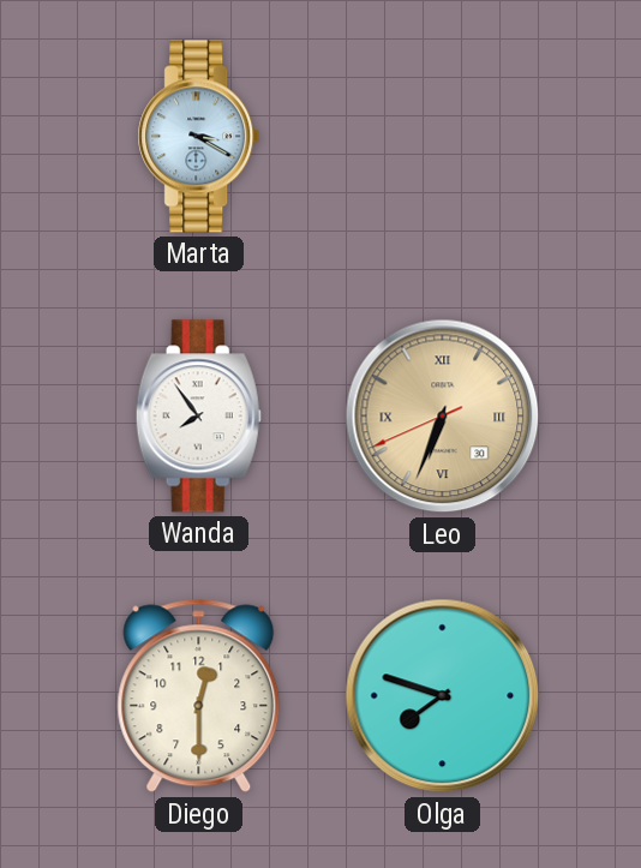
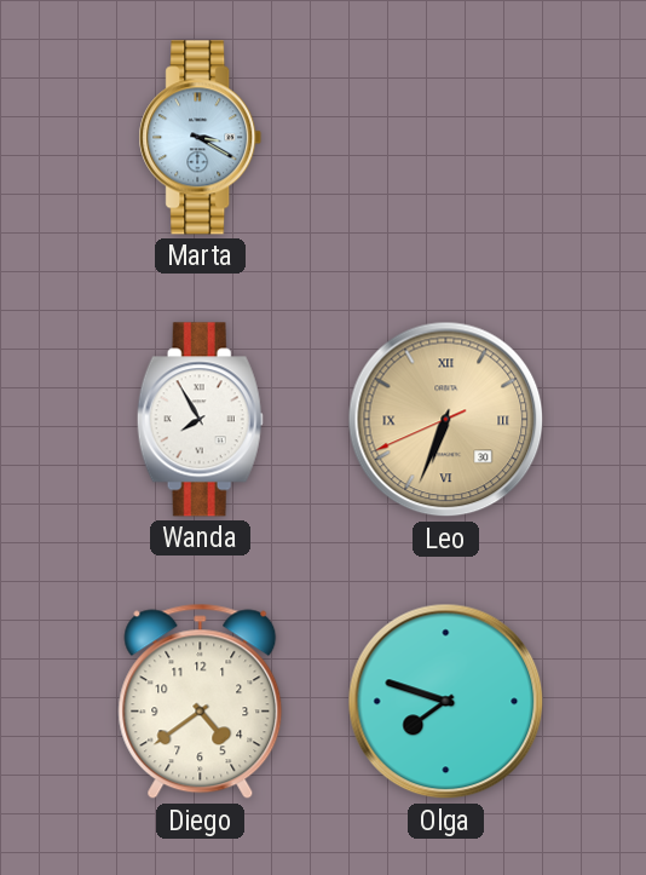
Wanda: 7:54 -> 7:55 (200, 420)
Diego: 12:30 -> 4:39 (201, 702)
